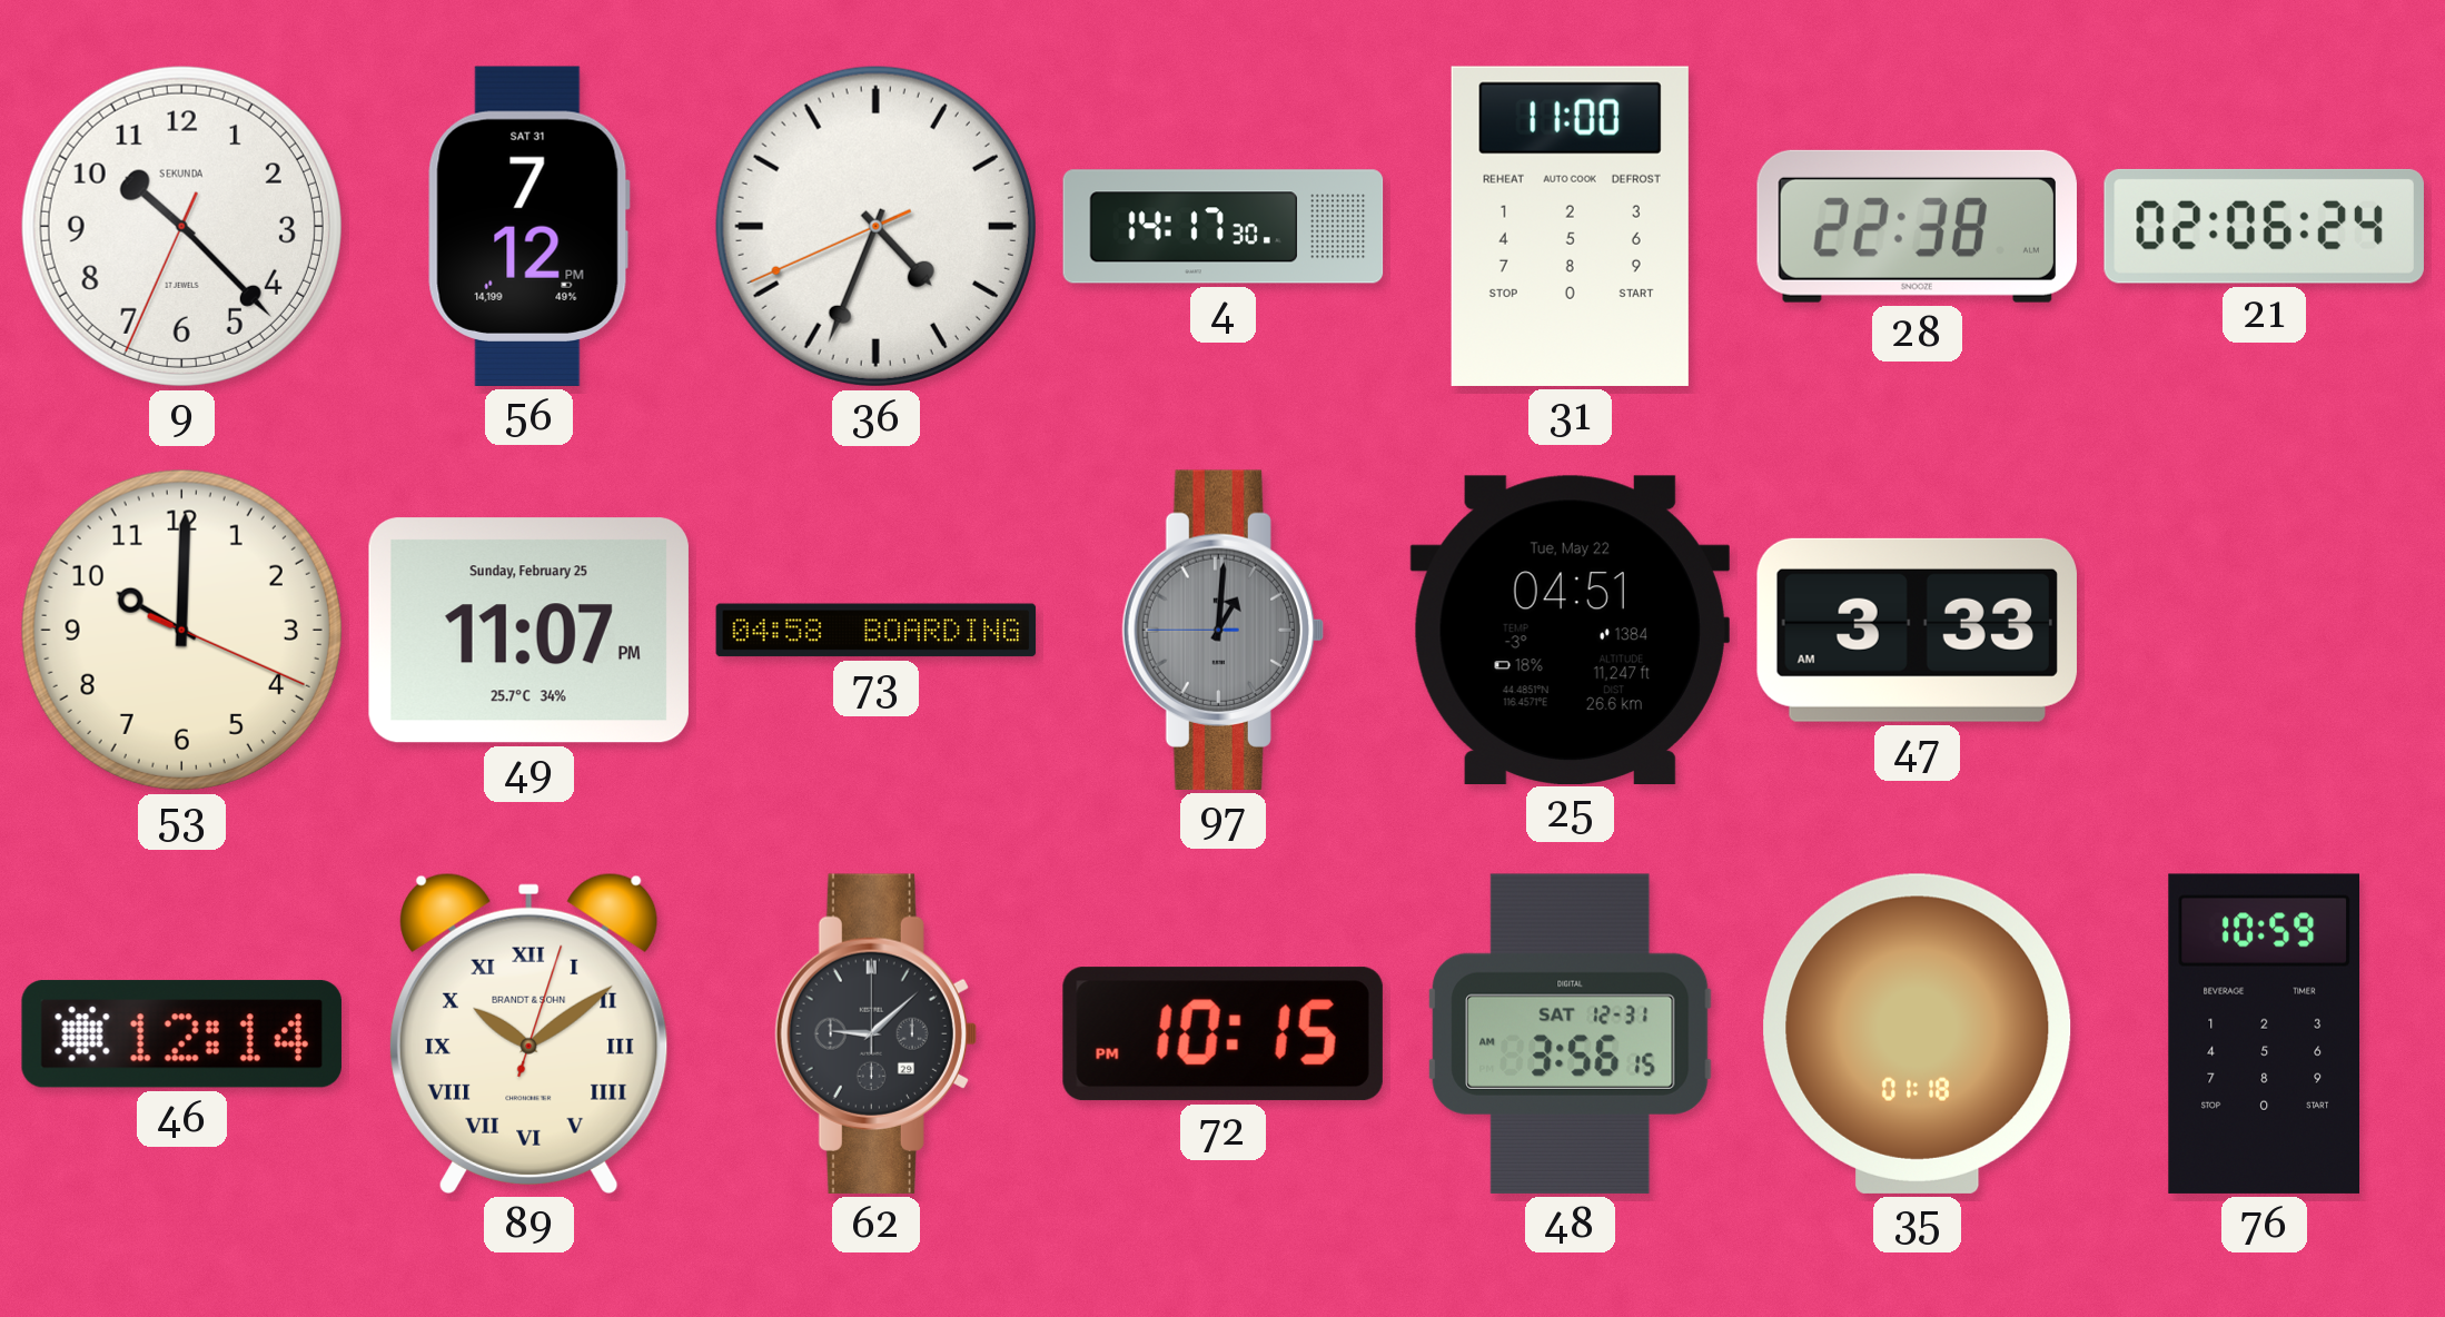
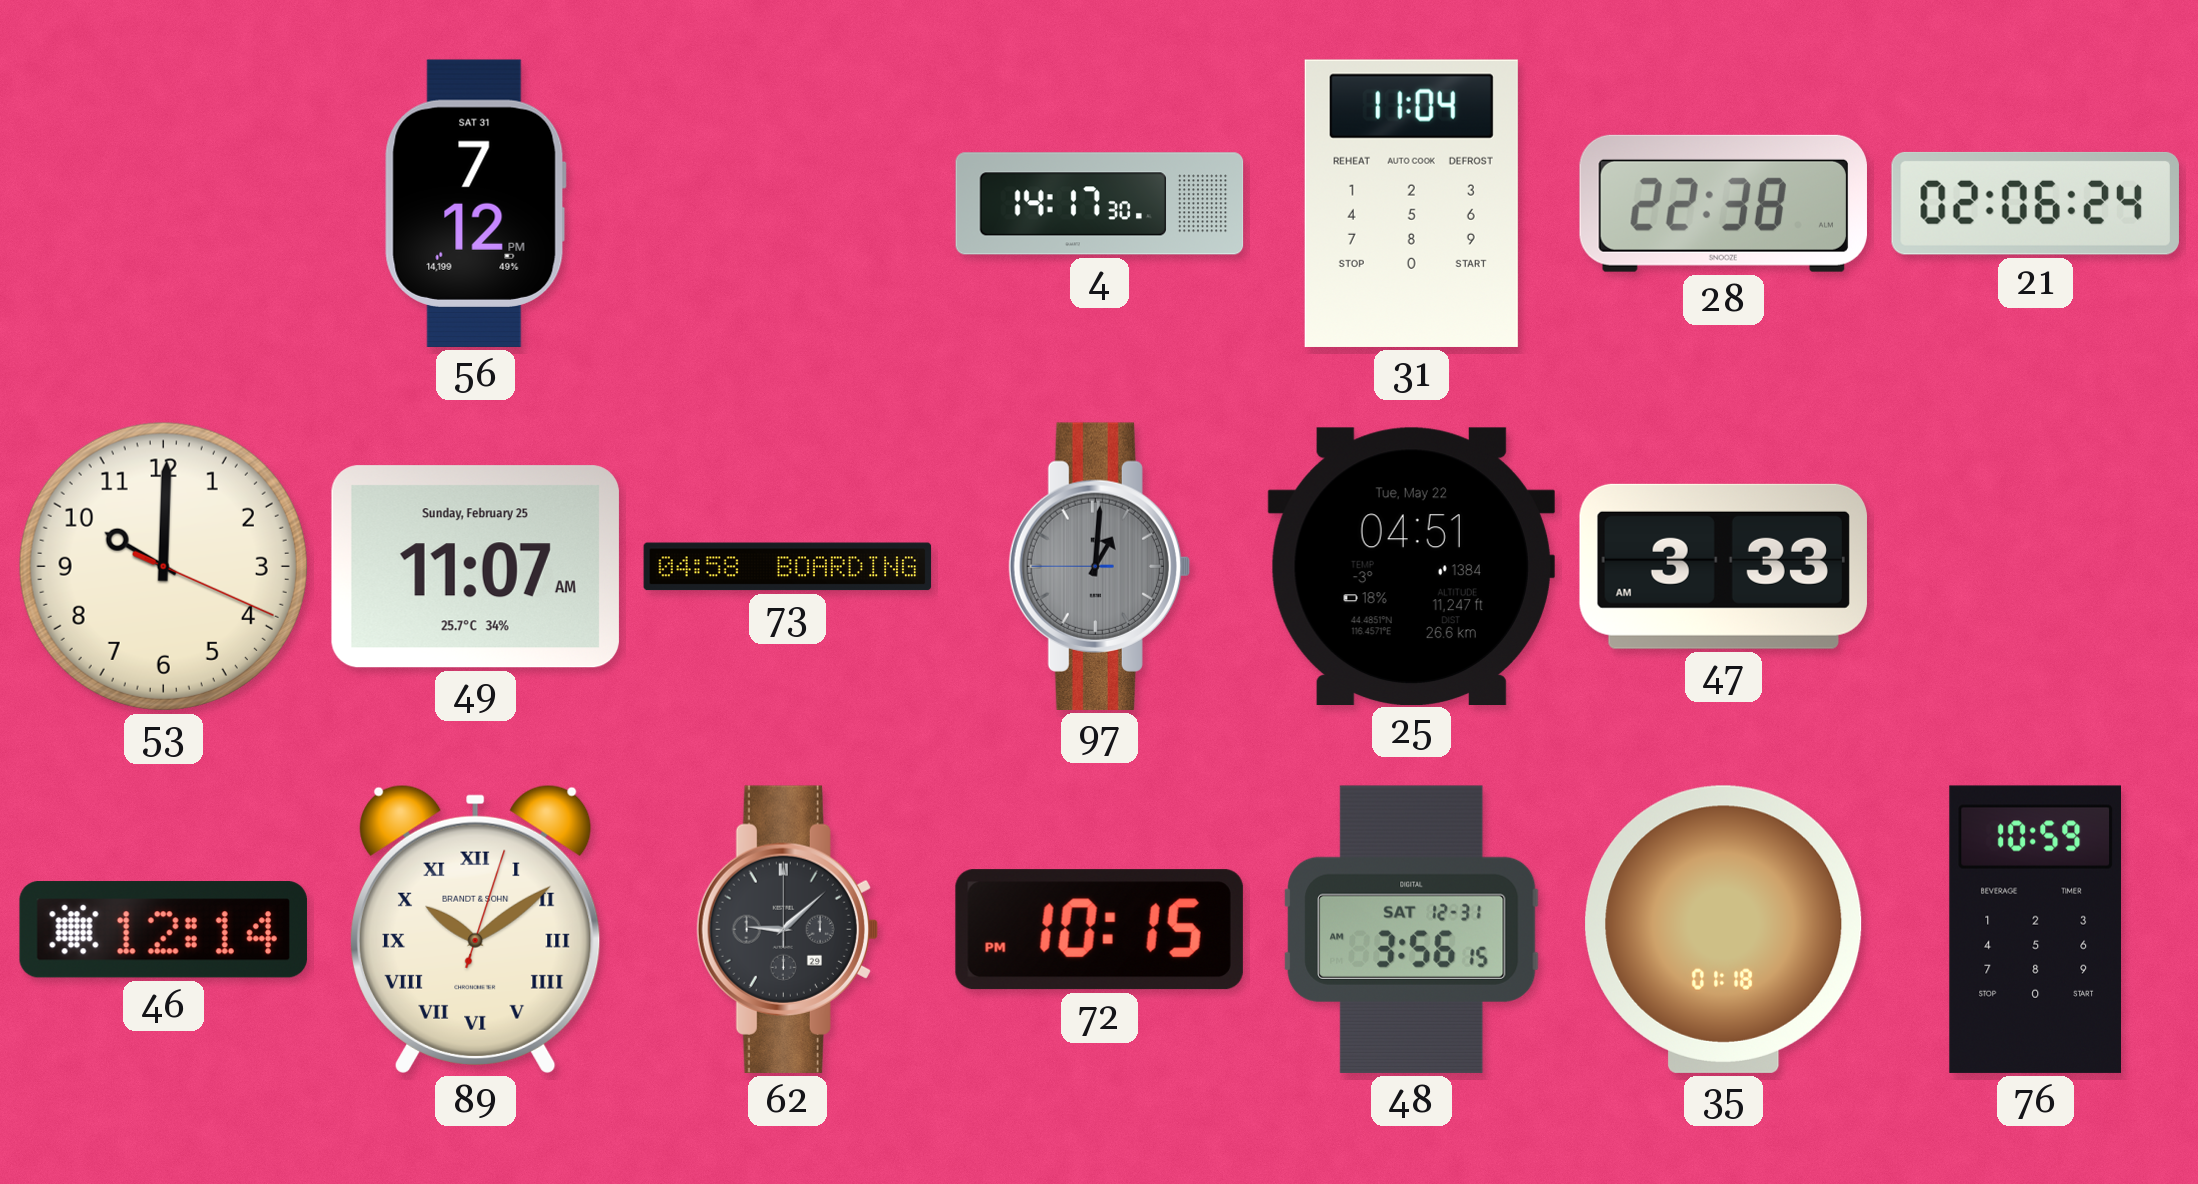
9: 10:22 -> none (181, 226)
36: 4:33 -> none (875, 226)
31: 11:00 -> 11:04 (1411, 203)
49: 11:07 PM -> 11:07 AM (475, 567)
